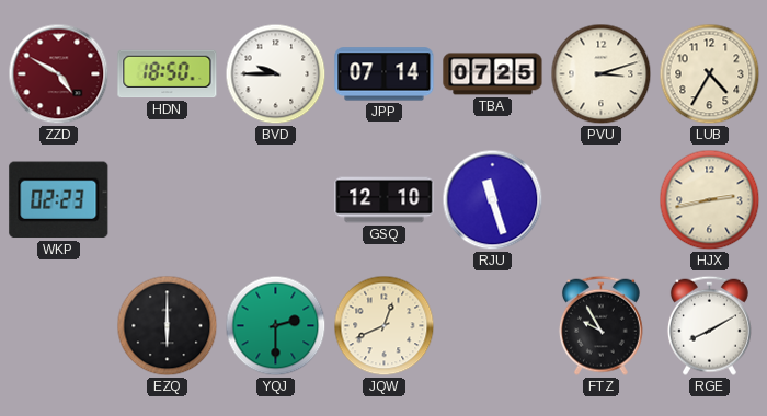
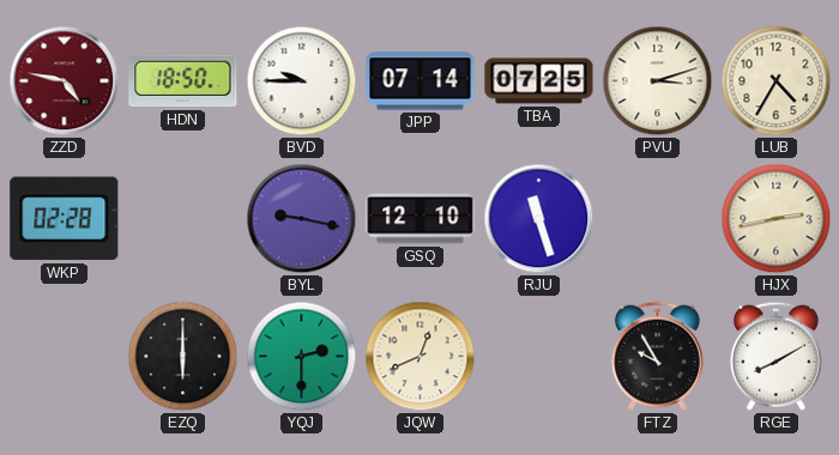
ZZD: 4:50 -> 4:47 (65, 81)
WKP: 02:23 -> 02:28 (65, 219)
BYL: none -> 9:17 (302, 219)
